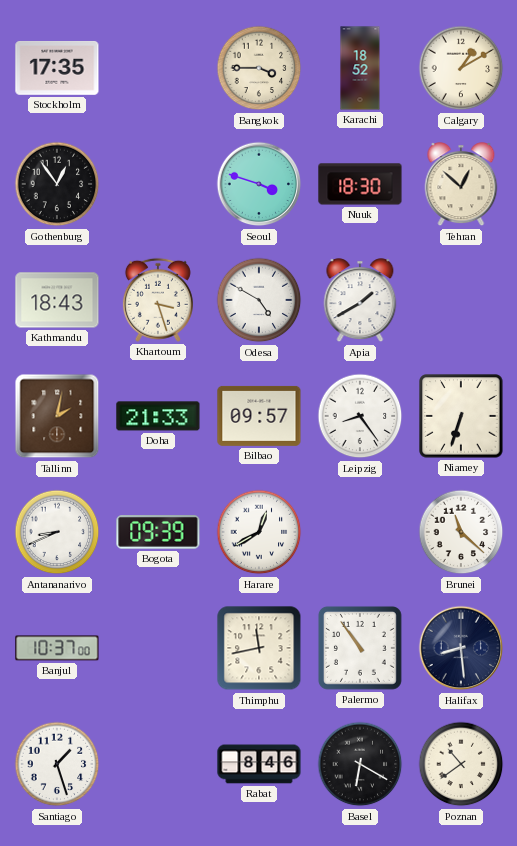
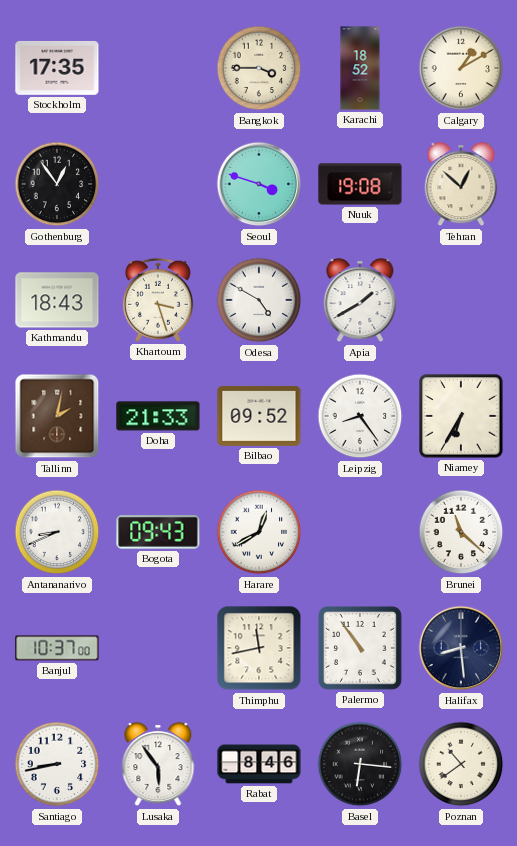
Nuuk: 18:30 -> 19:08 (360, 184)
Bilbao: 09:57 -> 09:52 (259, 416)
Niamey: 6:33 -> 6:35 (461, 416)
Bogota: 09:39 -> 09:43 (158, 532)
Santiago: 1:27 -> 8:43 (57, 764)
Lusaka: none -> 5:54 (158, 765)
Basel: 6:20 -> 6:16 (360, 764)
